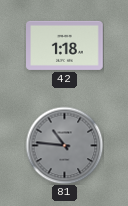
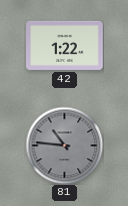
42: 1:18 -> 1:22 (65, 45)
